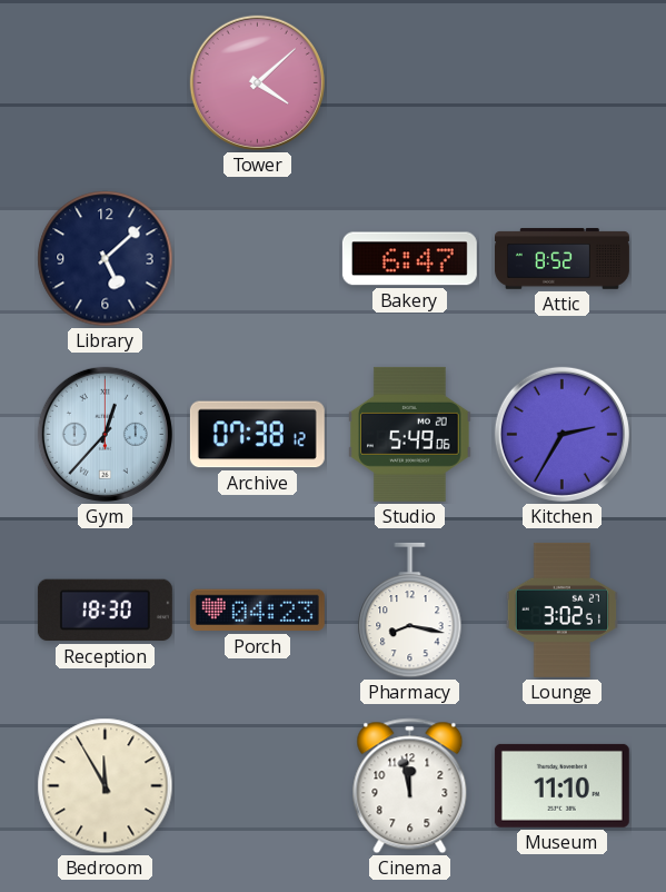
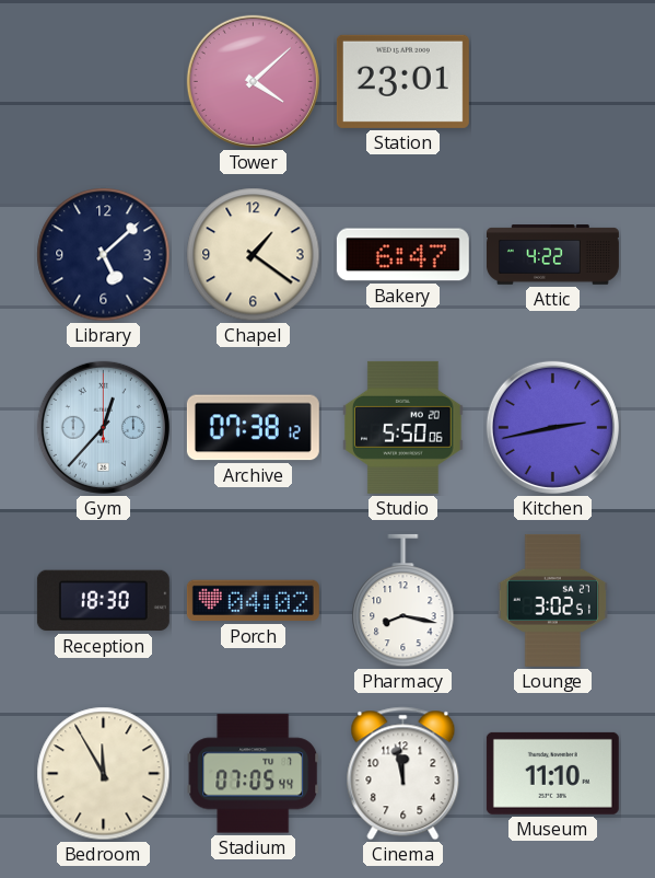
Station: none -> 23:01 (402, 81)
Chapel: none -> 1:21 (254, 255)
Attic: 8:52 -> 4:22 (552, 255)
Studio: 5:49 -> 5:50 (403, 427)
Kitchen: 2:35 -> 2:43 (552, 427)
Porch: 04:23 -> 04:02 (253, 601)
Stadium: none -> 07:05 (254, 774)
